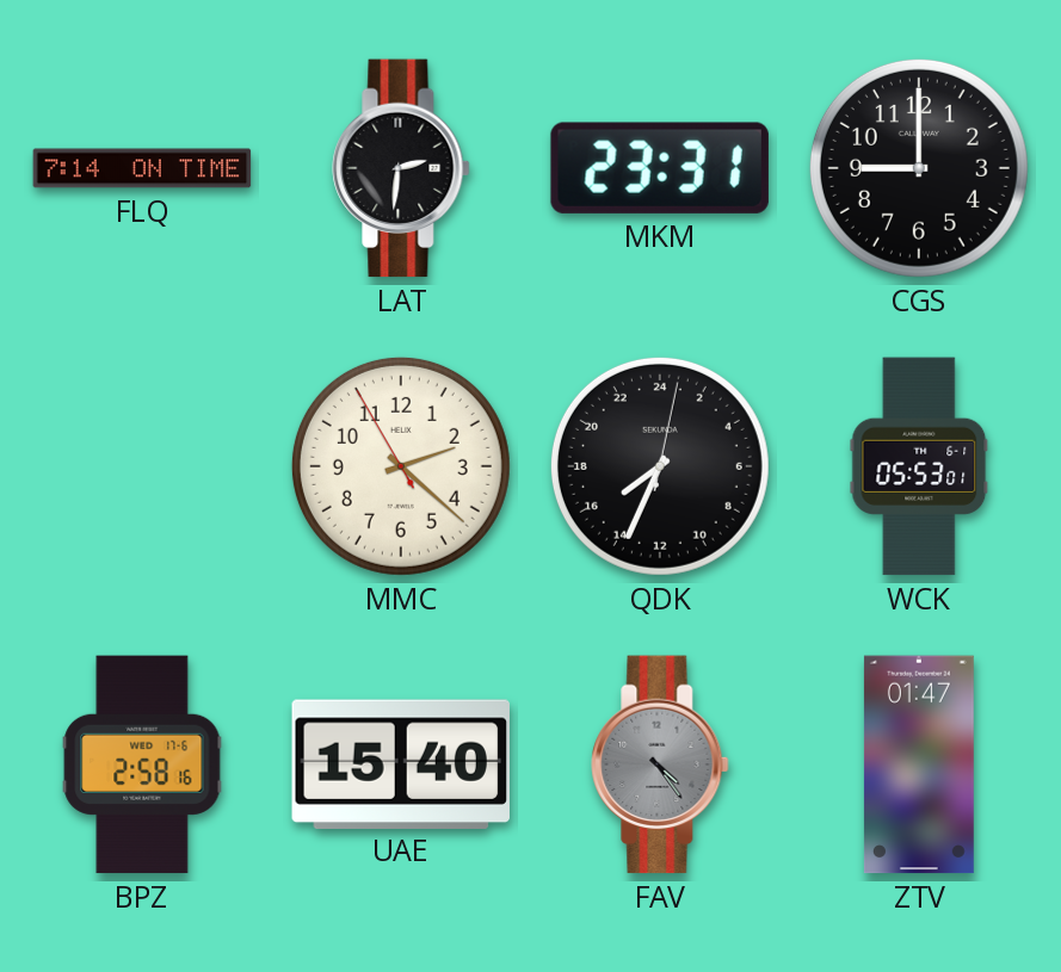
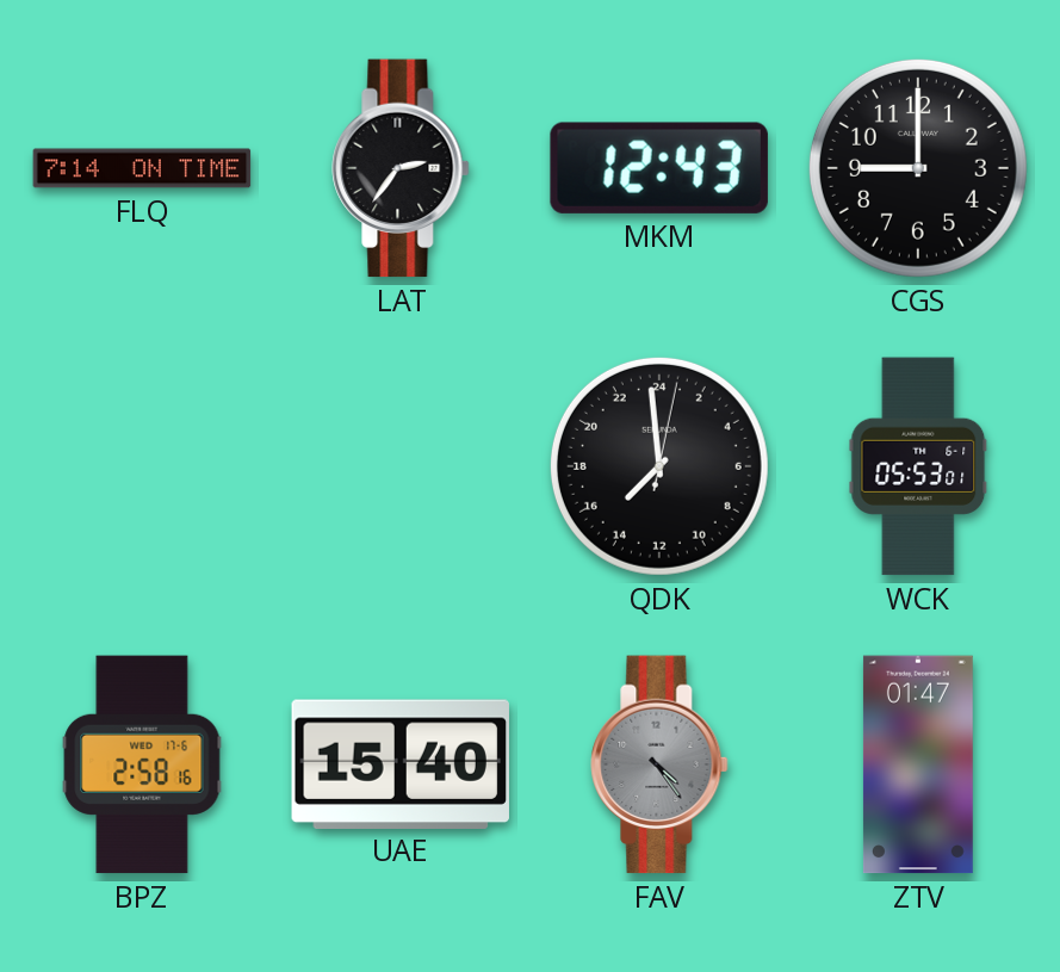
LAT: 2:31 -> 2:36 (401, 168)
MKM: 23:31 -> 12:43 (659, 168)
MMC: 2:21 -> none (401, 466)
QDK: 15:34 -> 14:59 (659, 466)
